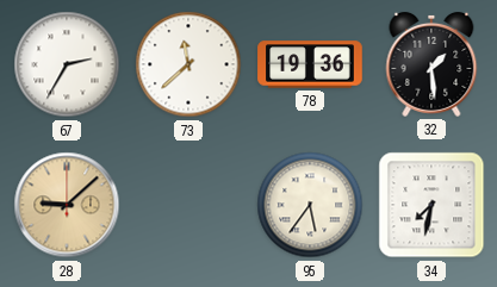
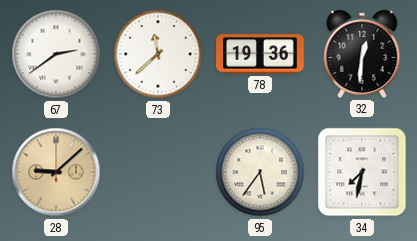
67: 2:35 -> 2:39 (56, 54)
32: 1:29 -> 12:31 (362, 54)
